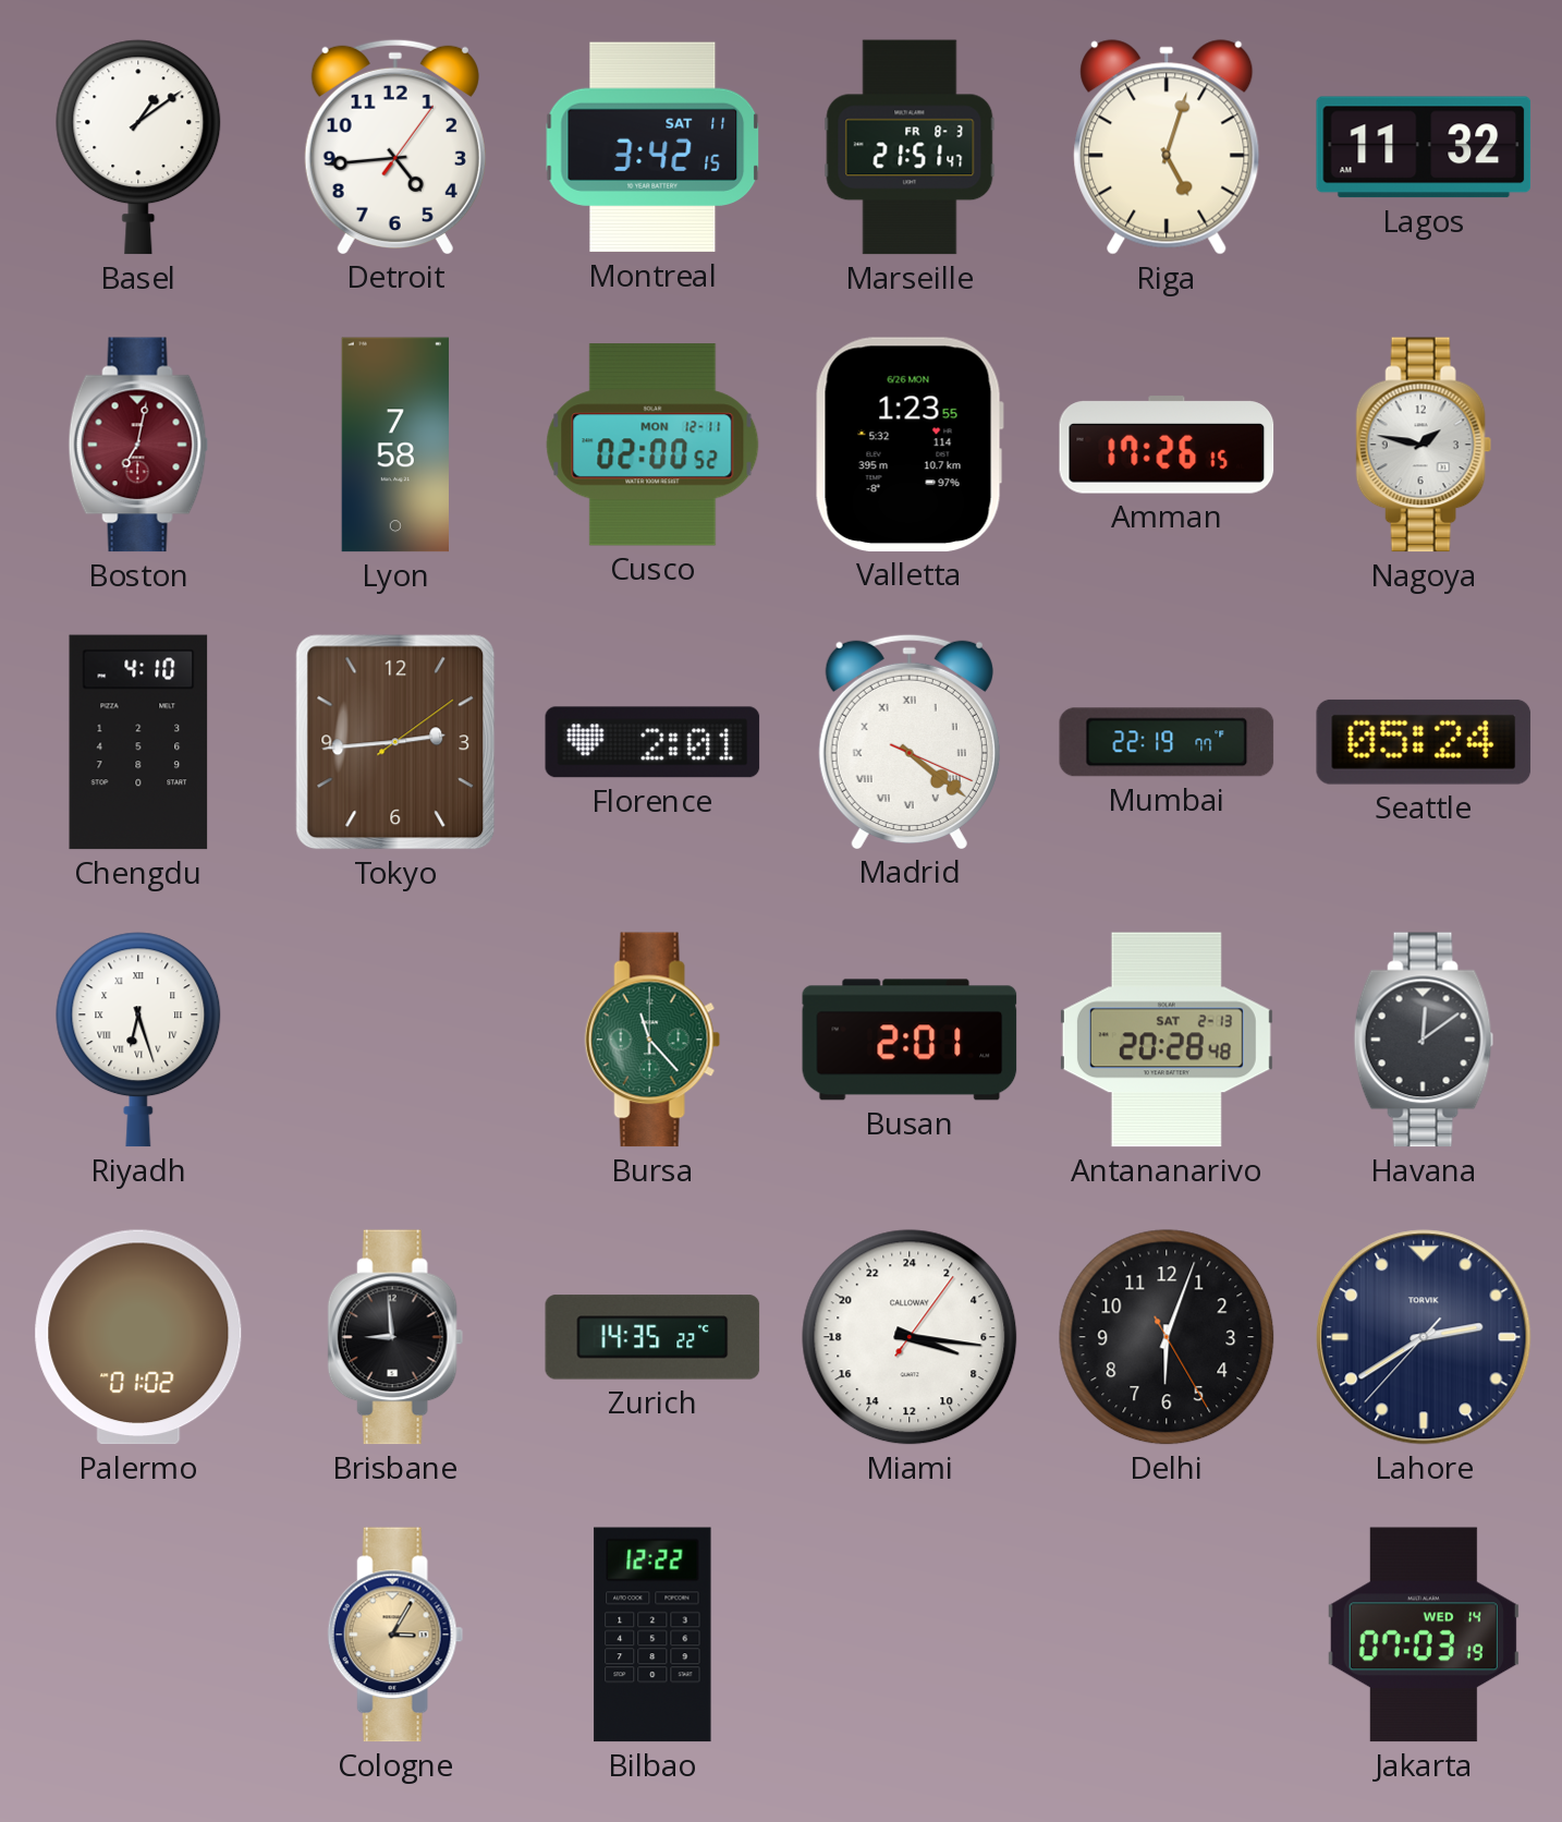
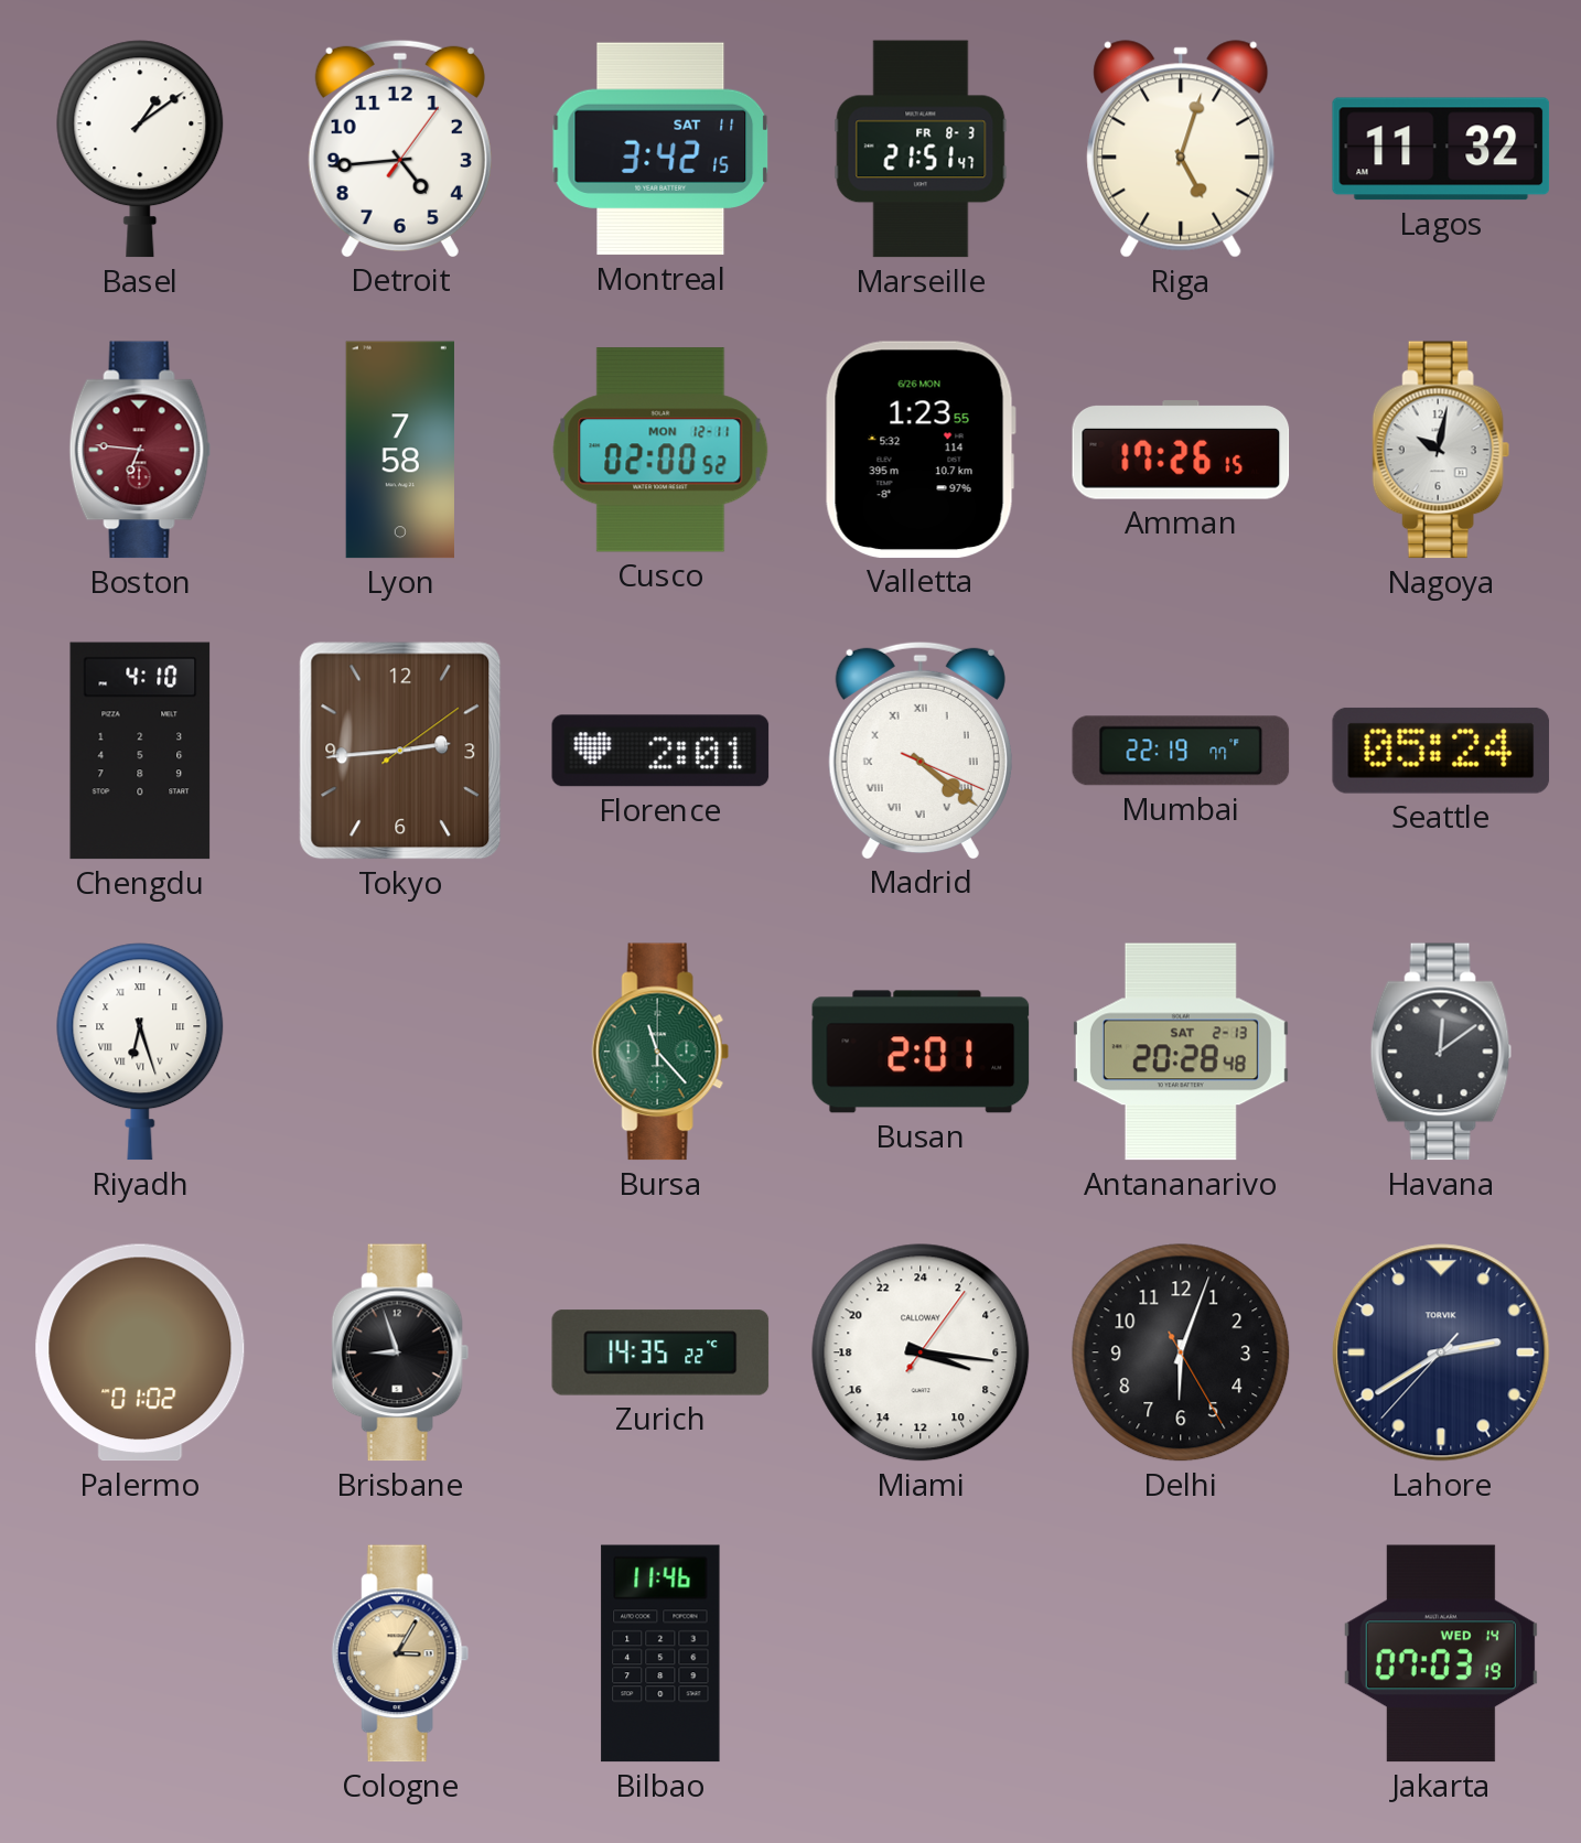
Boston: 7:02 -> 6:46 (140, 450)
Nagoya: 1:47 -> 10:02 (1441, 450)
Brisbane: 8:59 -> 8:57 (400, 1352)
Bilbao: 12:22 -> 11:46 (660, 1653)
